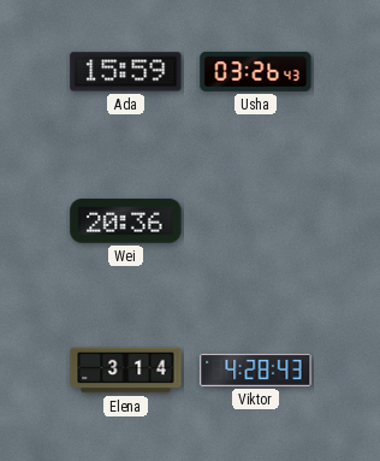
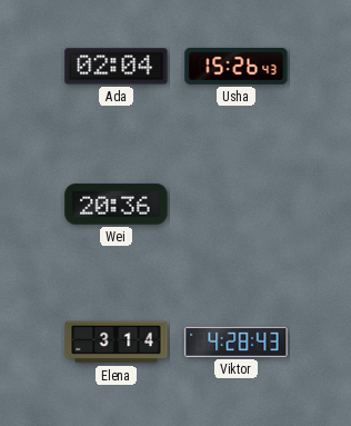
Ada: 15:59 -> 02:04 (117, 67)
Usha: 03:26 -> 15:26 (237, 66)
